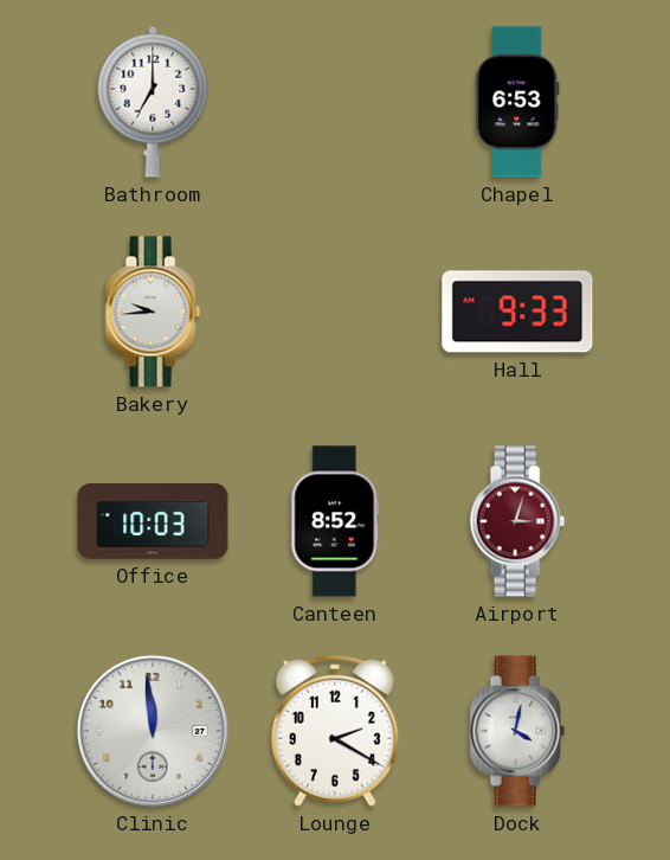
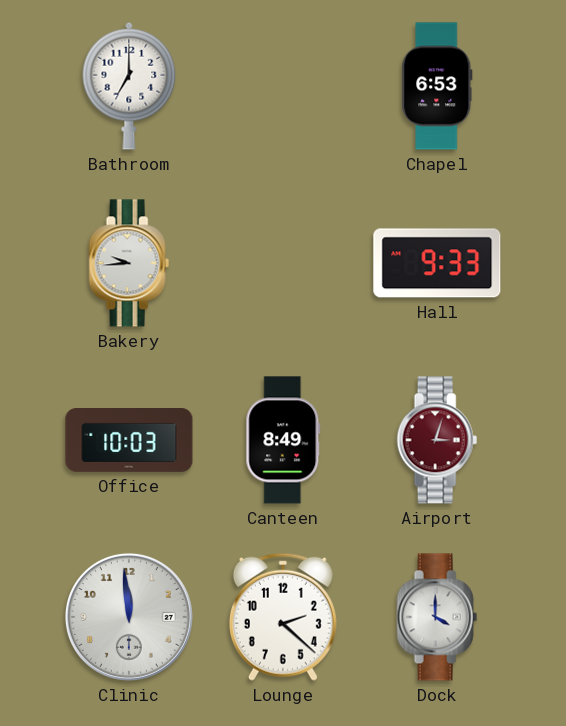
Canteen: 8:52 -> 8:49 (283, 440)
Lounge: 2:20 -> 2:22 (283, 617)
Dock: 4:02 -> 4:00 (437, 617)
